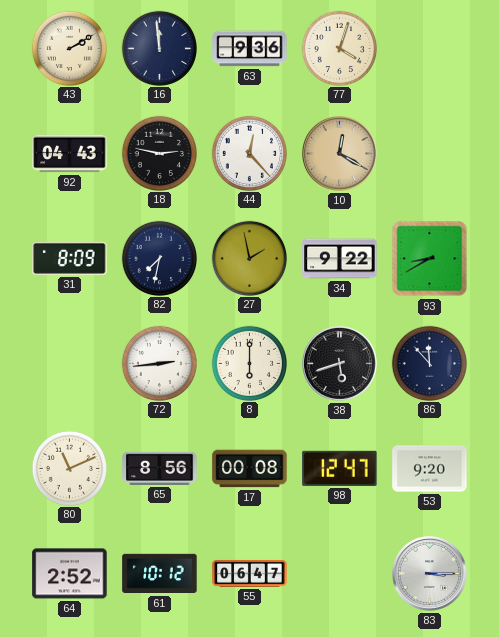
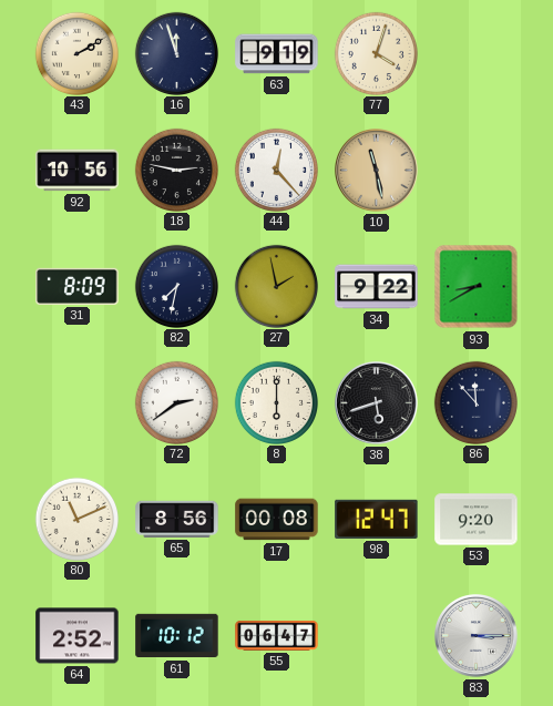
16: 11:59 -> 11:57 (176, 53)
63: 9:36 -> 9:19 (277, 54)
92: 04:43 -> 10:56 (78, 171)
10: 12:20 -> 11:28 (377, 171)
72: 2:44 -> 2:39 (176, 402)
